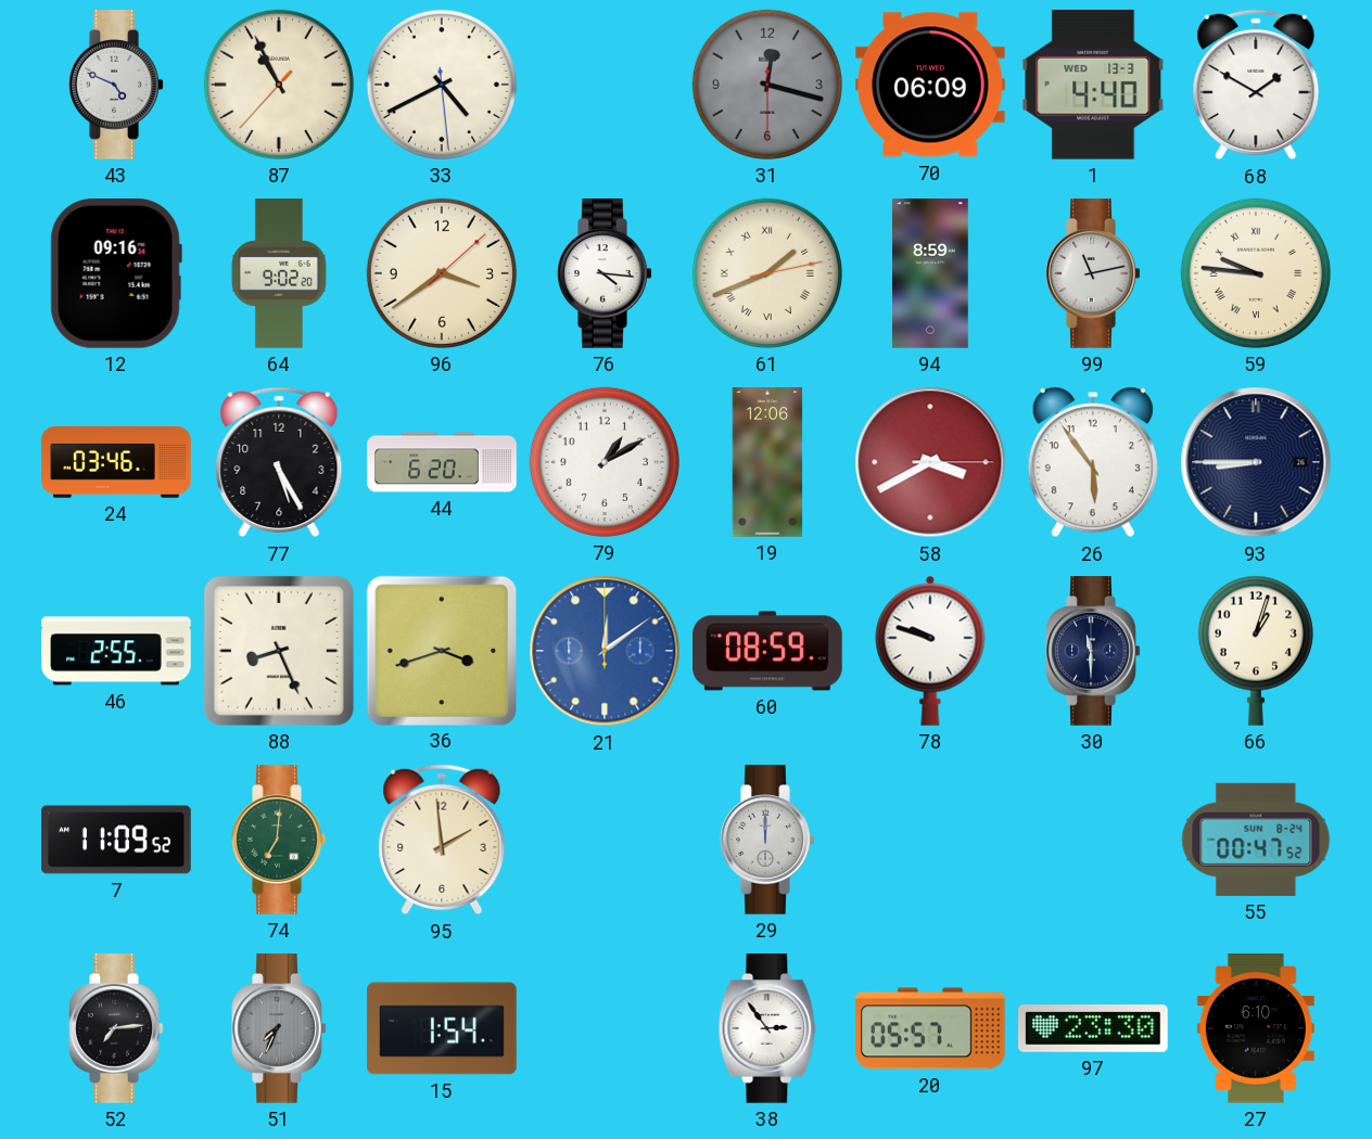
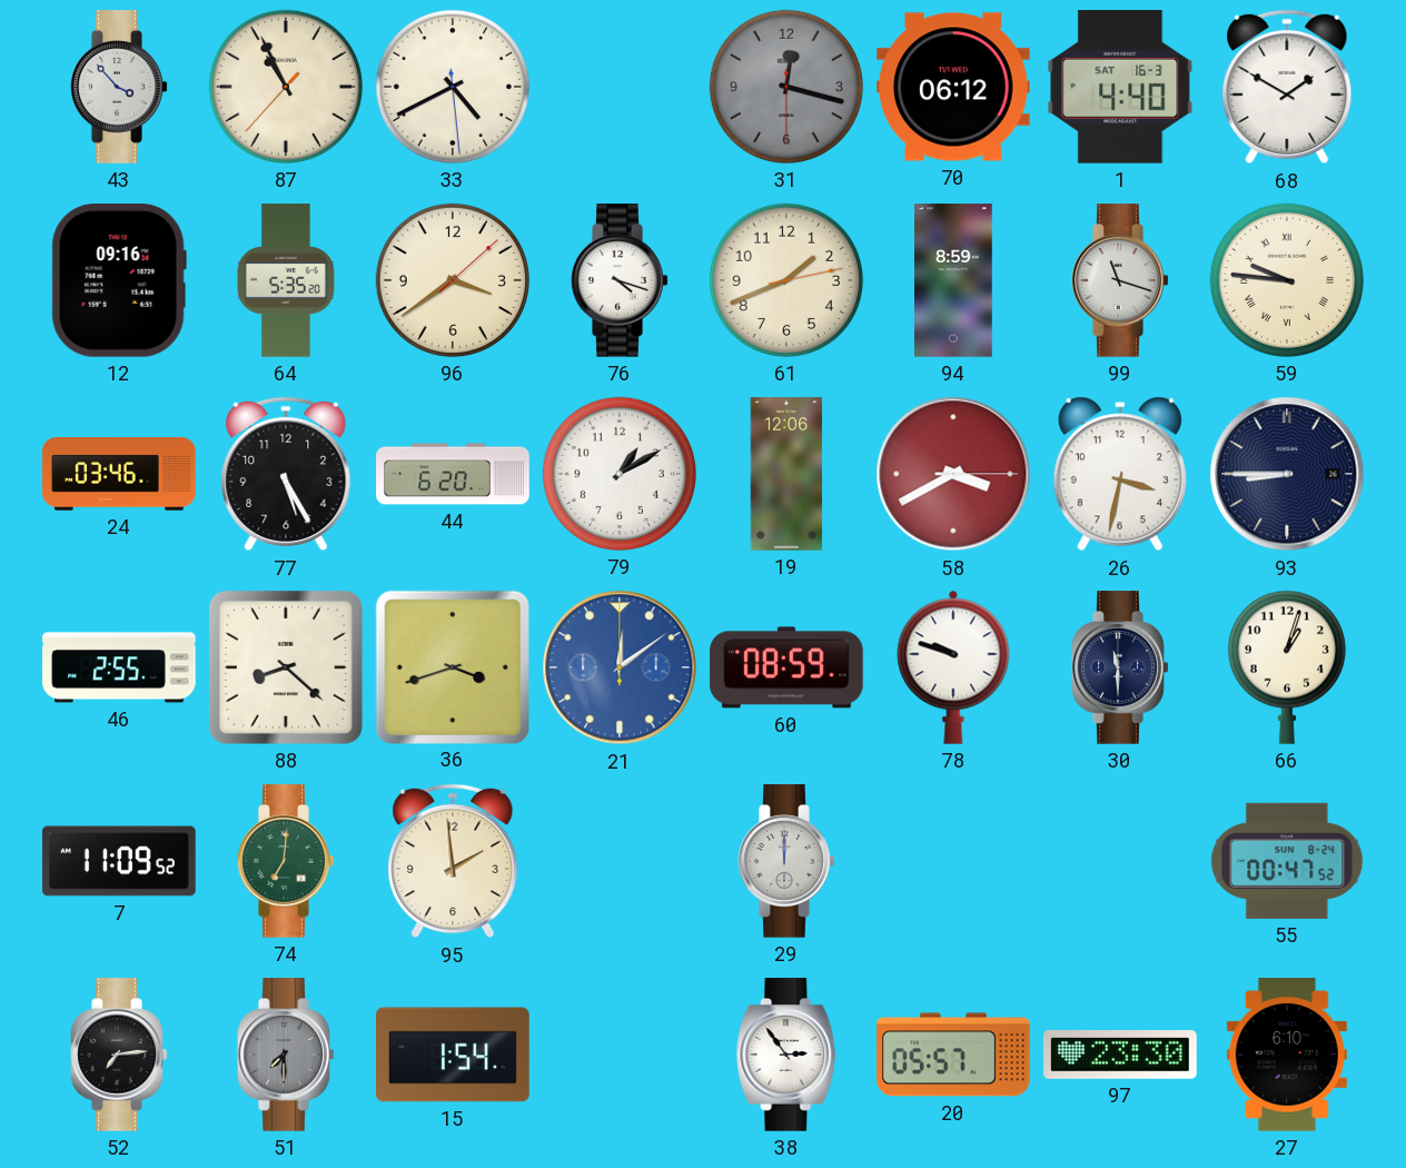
43: 4:49 -> 3:53 (119, 87)
70: 06:09 -> 06:12 (953, 87)
1 date: WED 13-3 -> SAT 16-3 (1120, 87)
64: 9:02 -> 5:35 (286, 280)
76: 4:16 -> 4:18 (620, 280)
61 numerals: Roman -> Arabic (786, 280)
99: 11:13 -> 11:18 (1120, 280)
26: 5:54 -> 3:32 (1120, 474)
88: 8:26 -> 8:22 (286, 667)
51: 7:34 -> 7:30 (286, 1055)
